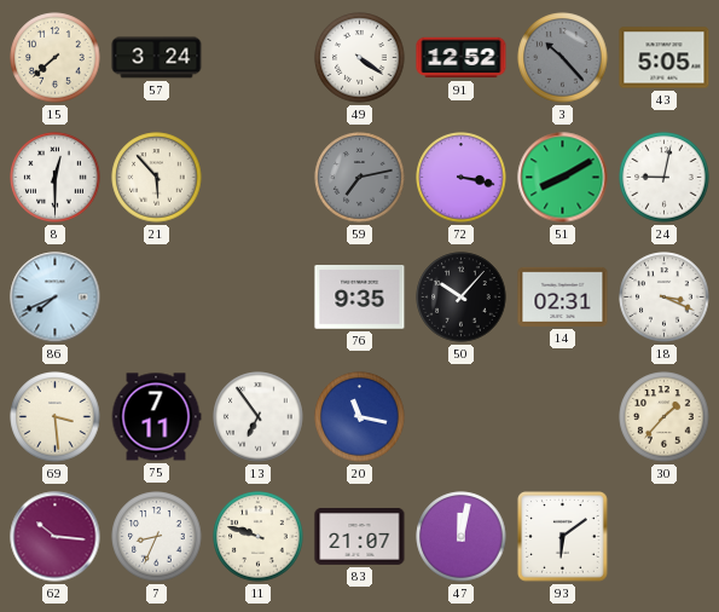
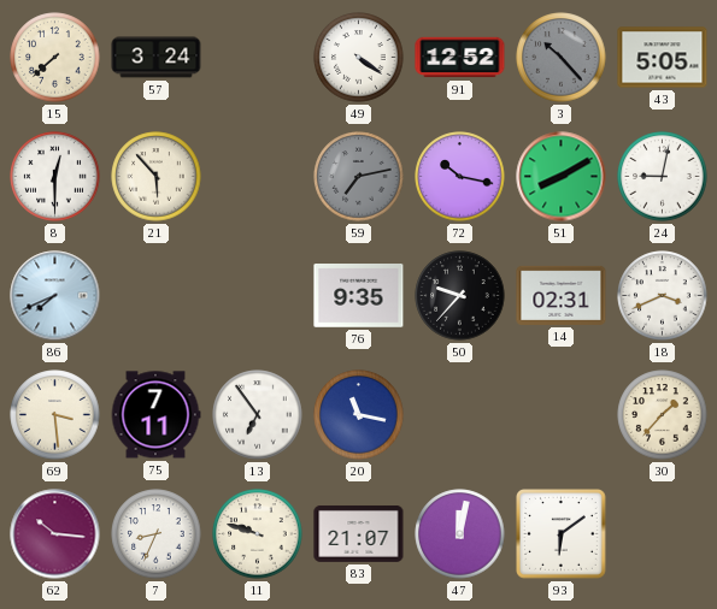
72: 3:17 -> 10:17 (460, 177)
50: 10:07 -> 9:37 (460, 296)
18: 3:19 -> 3:41 (663, 296)
